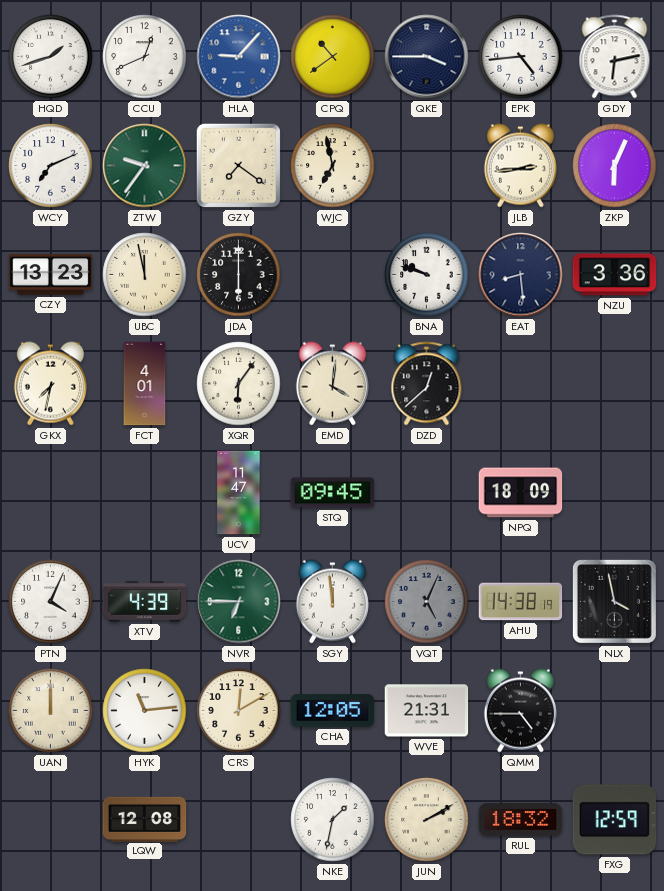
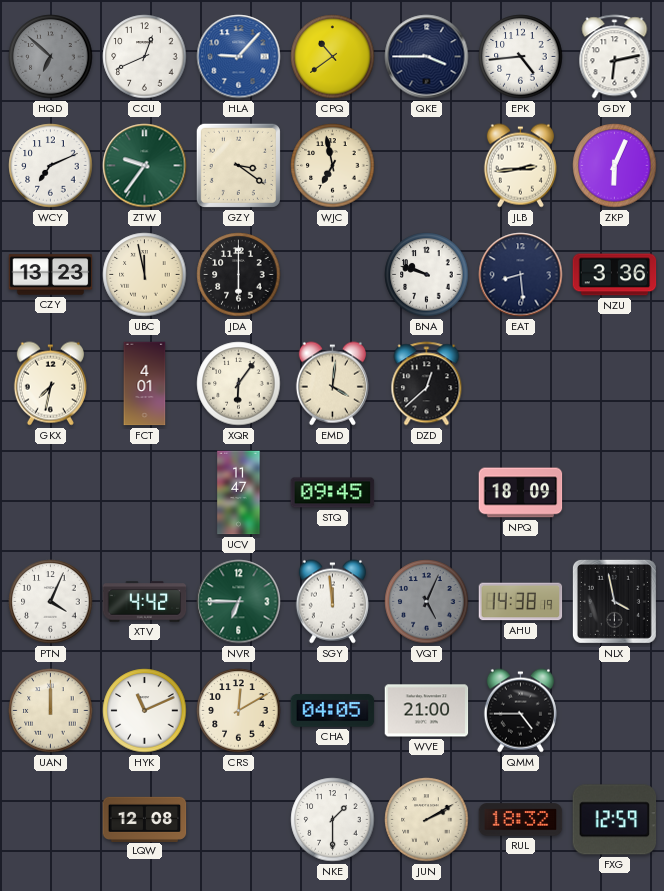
HQD: 1:42 -> 6:52 (51, 57)
HQD dial: white -> grey (51, 57)
GZY: 7:21 -> 3:21 (238, 165)
XTV: 4:39 -> 4:42 (145, 602)
HYK: 11:14 -> 11:11 (145, 711)
CHA: 12:05 -> 04:05 (333, 711)
WVE: 21:31 -> 21:00 (427, 711)
NKE: 1:32 -> 1:30 (333, 820)
